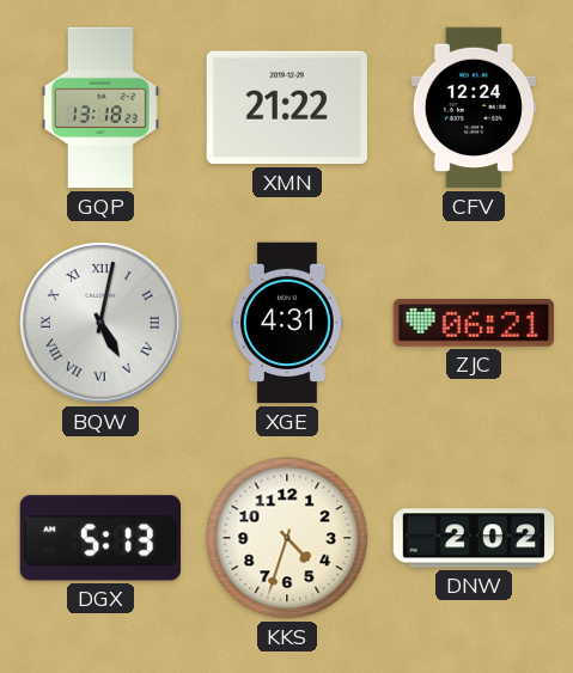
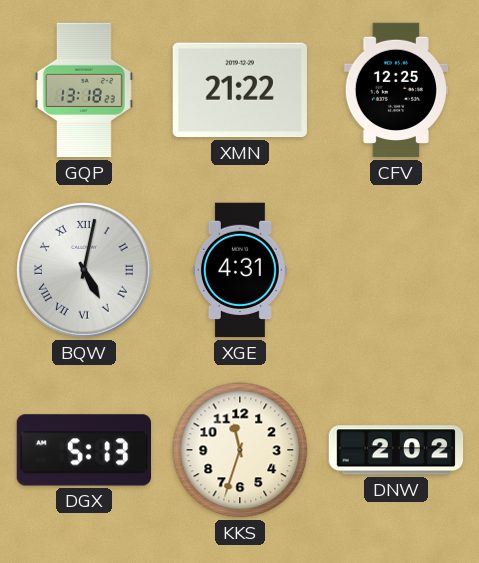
CFV: 12:24 -> 12:25 (395, 90)
ZJC: 06:21 -> none (473, 324)
KKS: 4:33 -> 11:33 (240, 450)
